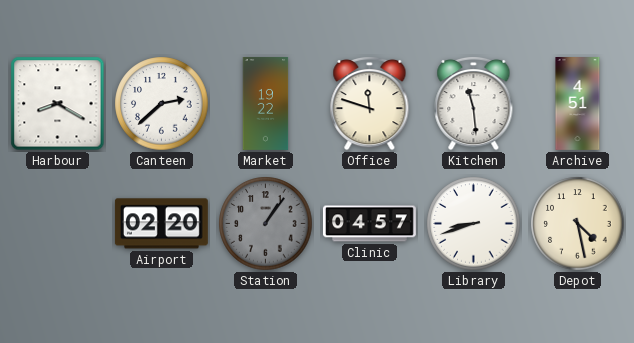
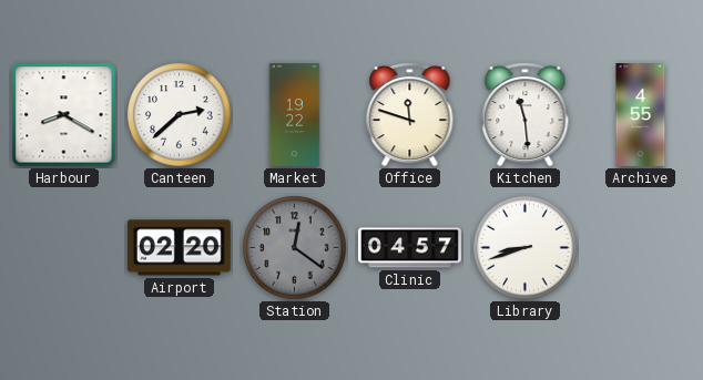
Archive: 4:51 -> 4:55 (641, 115)
Station: 1:06 -> 12:21 (295, 248)
Depot: 4:28 -> none (578, 224)
